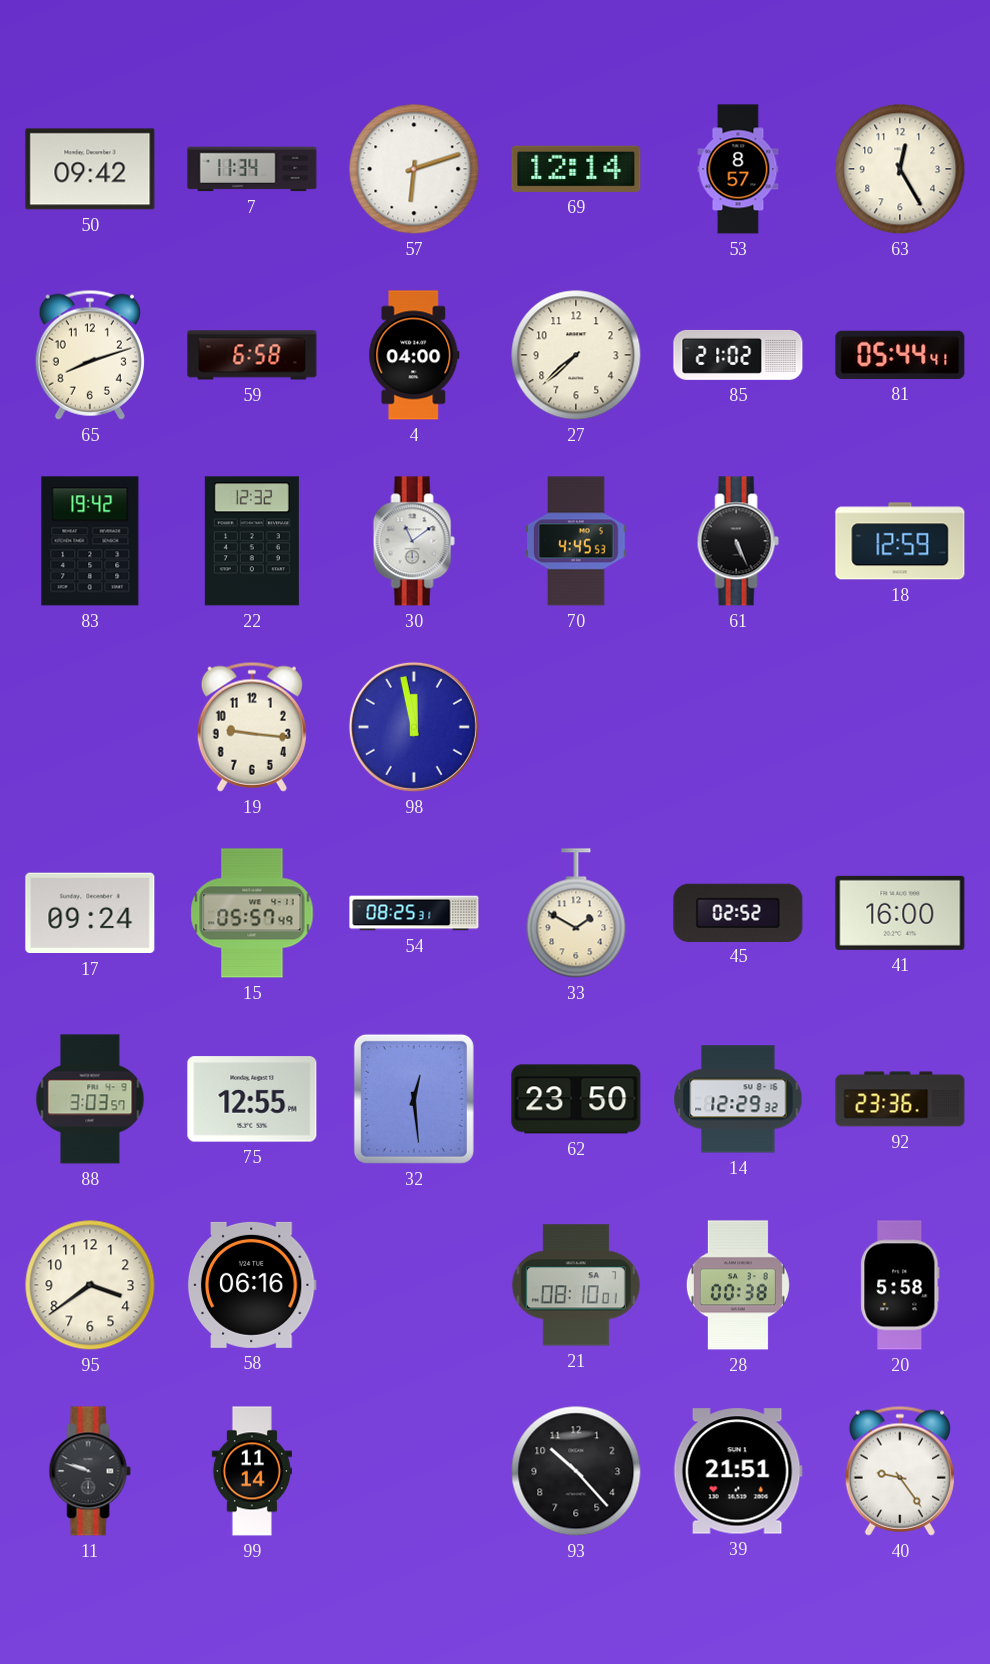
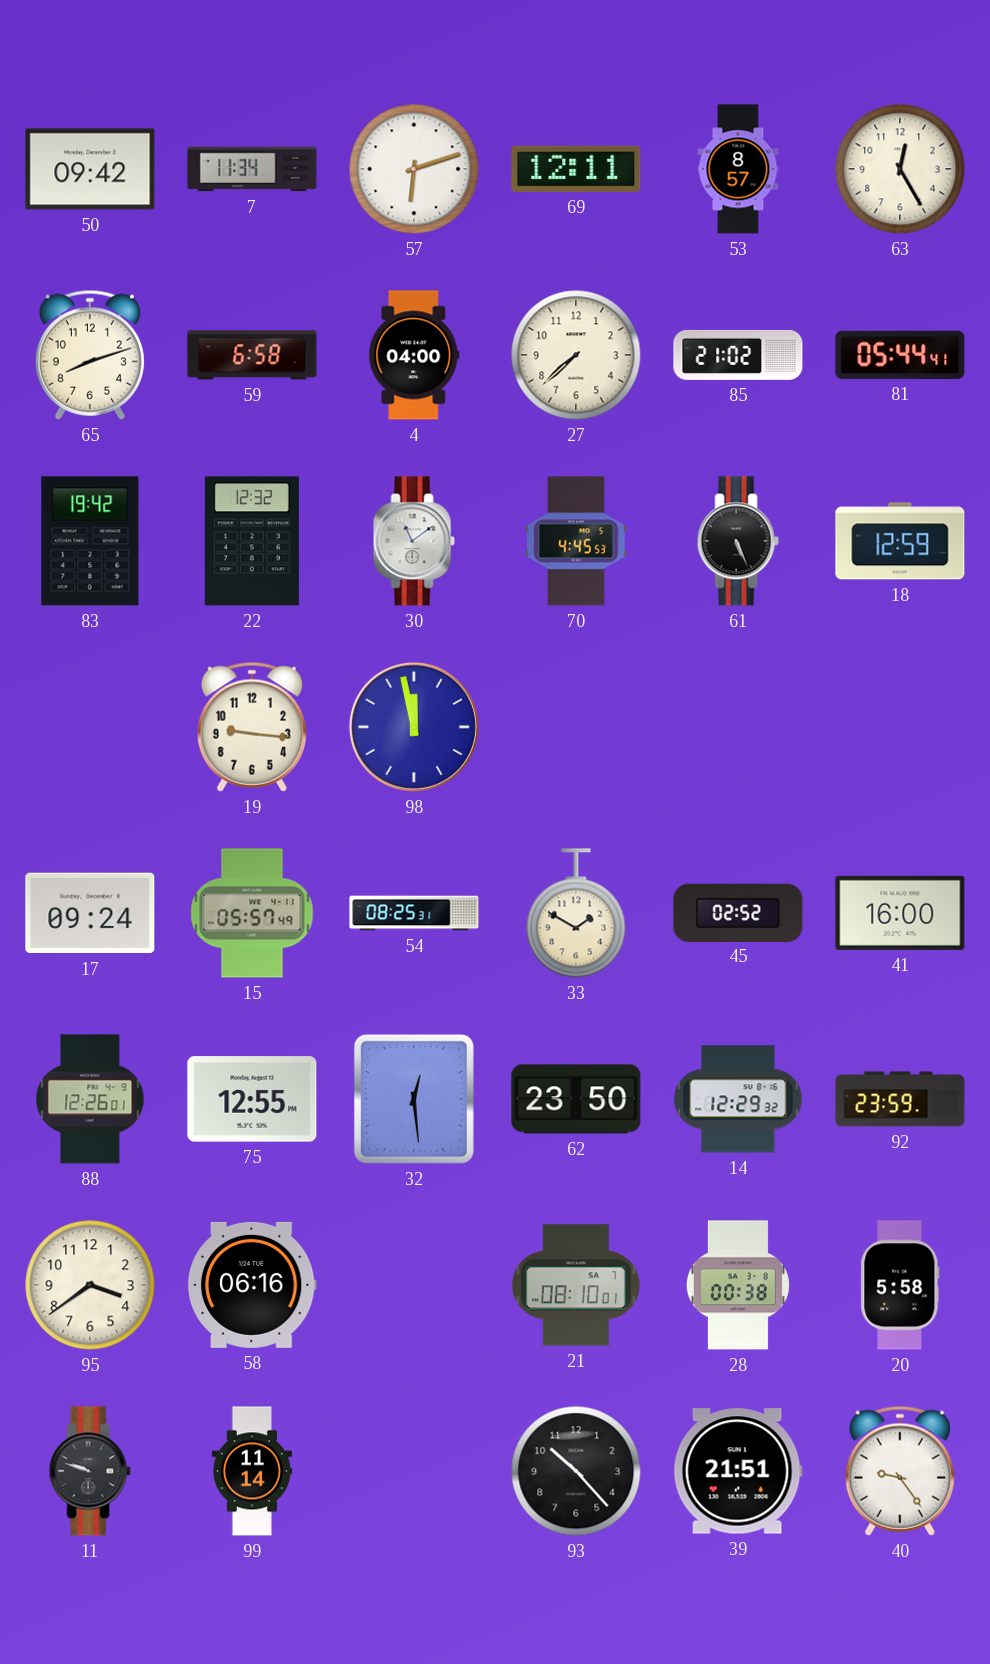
69: 12:14 -> 12:11 (576, 169)
88: 3:03 -> 12:26 (90, 1099)
92: 23:36 -> 23:59 (900, 1099)
